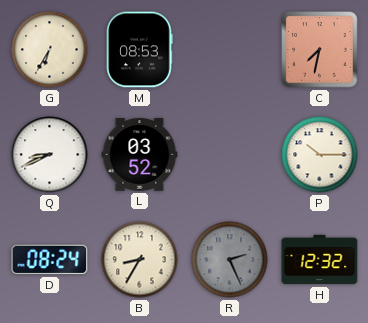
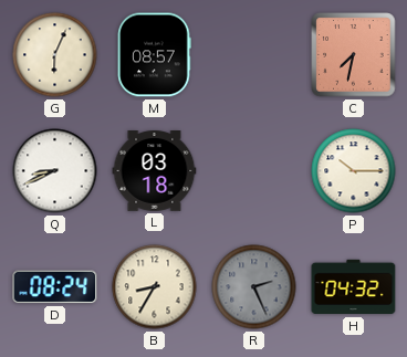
G: 6:35 -> 6:04 (55, 55)
M: 08:53 -> 08:57 (155, 55)
L: 03:52 -> 03:18 (155, 171)
H: 12:32 -> 04:32 (354, 287)
